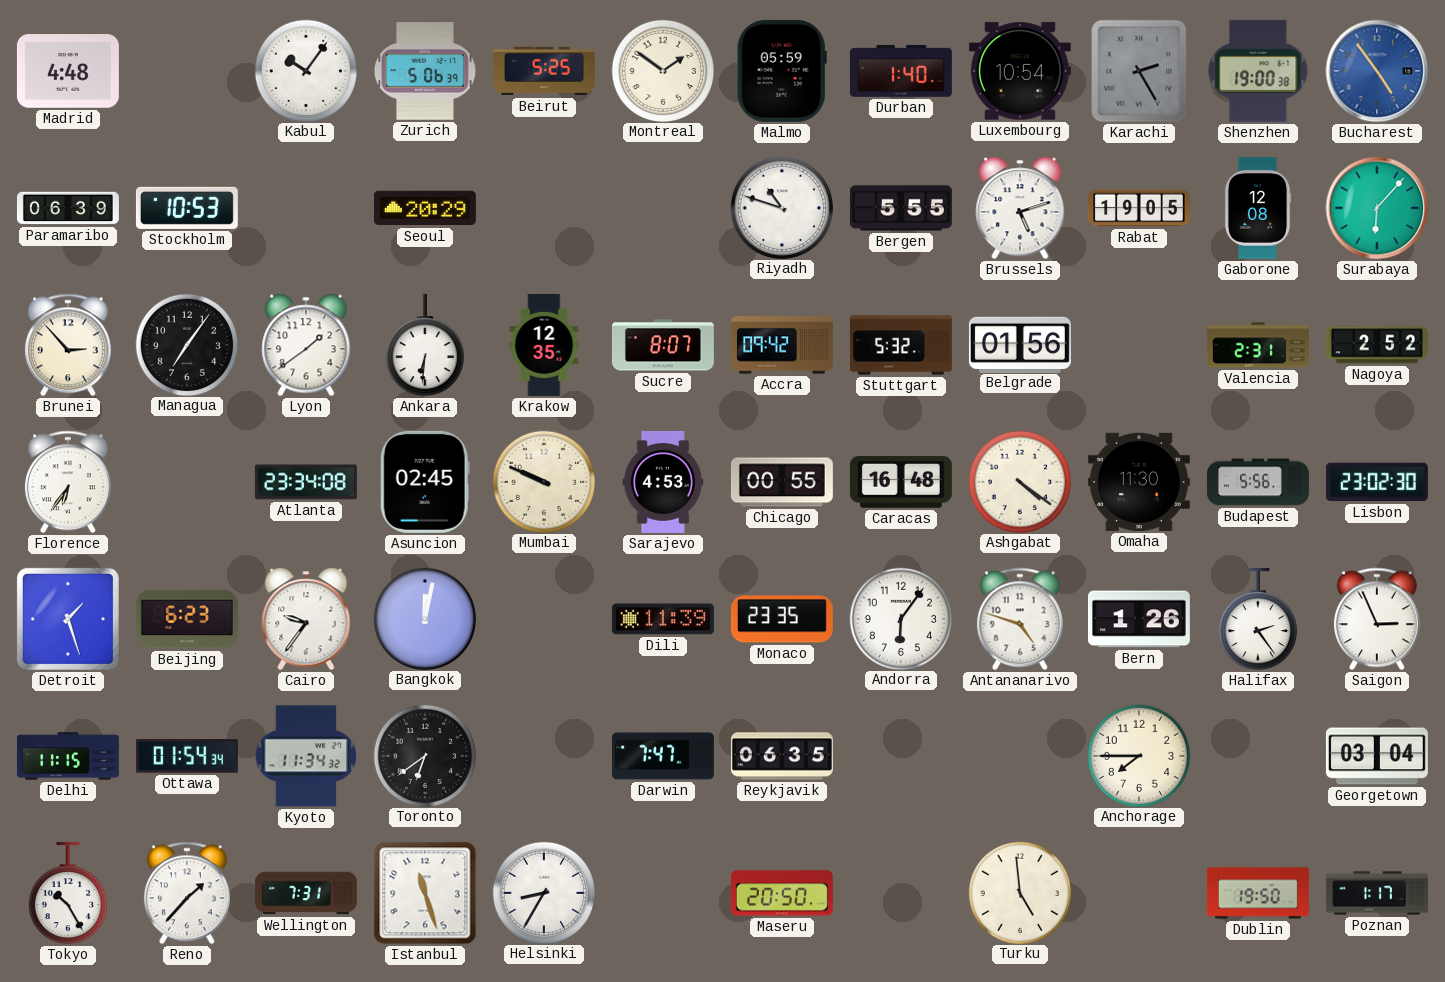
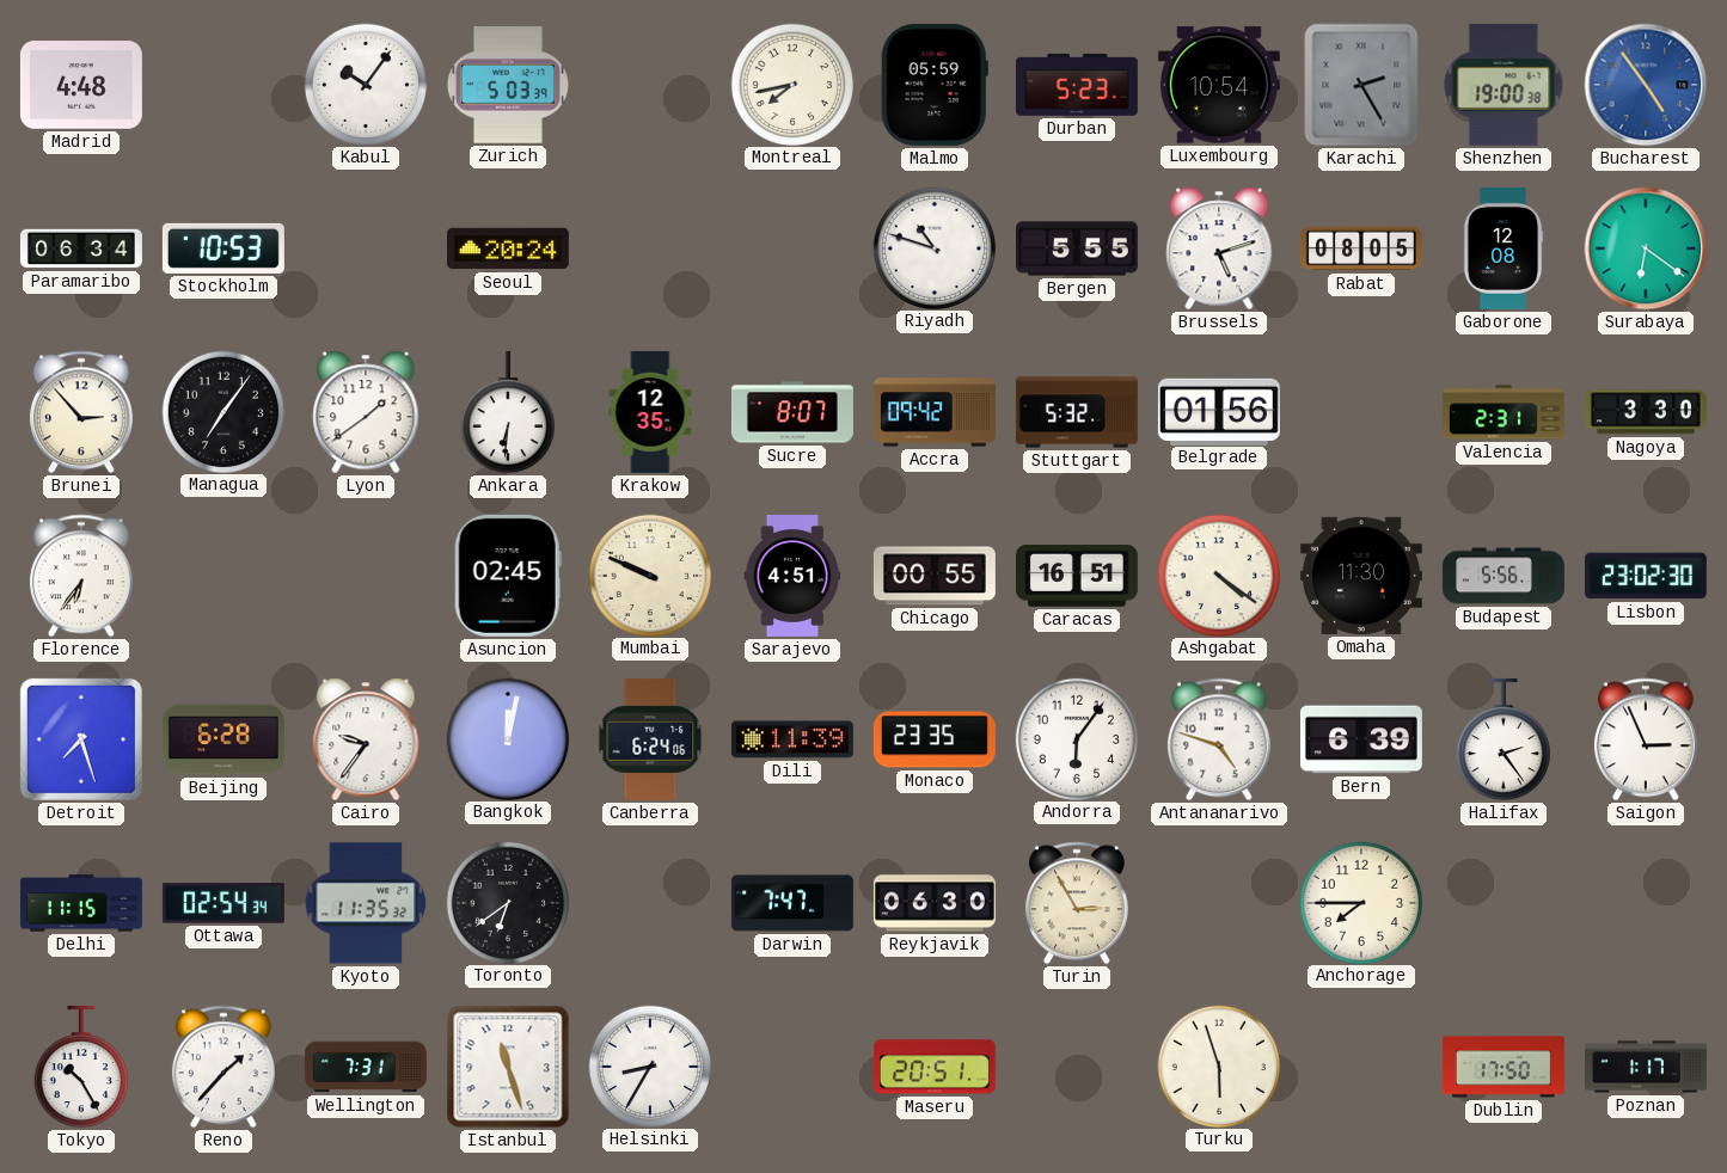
Zurich: 5:06 -> 5:03 (508, 85)
Beirut: 5:25 -> none (544, 71)
Montreal: 1:51 -> 7:43 (791, 84)
Durban: 1:40 -> 5:23 (1077, 85)
Paramaribo: 06:39 -> 06:34 (81, 248)
Seoul: 20:29 -> 20:24 (508, 248)
Rabat: 19:05 -> 08:05 (1361, 248)
Surabaya: 6:07 -> 6:21 (1646, 248)
Nagoya: 2:52 -> 3:30 (1646, 412)
Atlanta: 23:34 -> none (306, 482)
Sarajevo: 4:53 -> 4:51 (792, 576)
Caracas: 16:48 -> 16:51 (1077, 577)
Detroit: 1:27 -> 7:27 (81, 739)
Beijing: 6:23 -> 6:28 (223, 739)
Canberra: none -> 6:24 (650, 739)
Bern: 1:26 -> 6:39 (1361, 739)
Ottawa: 01:54 -> 02:54 (223, 903)
Kyoto: 11:34 -> 11:35 (366, 903)
Reykjavik: 06:35 -> 06:30 (935, 903)
Turin: none -> 2:55 (1077, 903)
Georgetown: 03:04 -> none (1377, 756)
Maseru: 20:50 -> 20:51 (935, 1067)
Turku: 4:59 -> 5:57 (1218, 1065)
Dublin: 19:50 -> 17:50 (1504, 1067)
